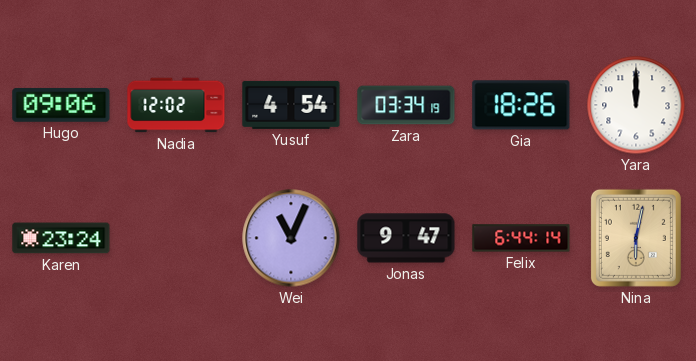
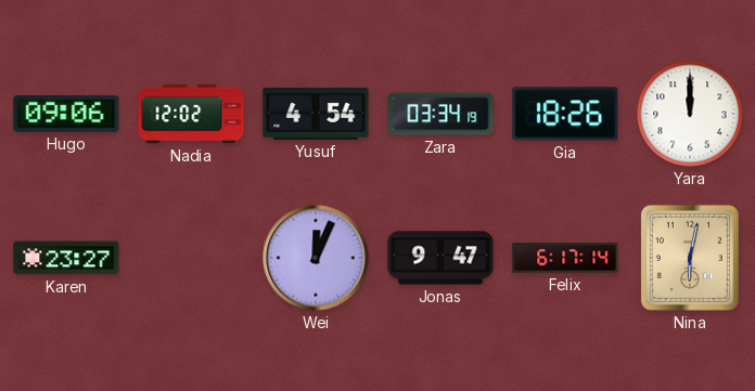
Karen: 23:24 -> 23:27 (66, 258)
Wei: 11:04 -> 12:04 (316, 258)
Felix: 6:44 -> 6:17 (565, 258)
